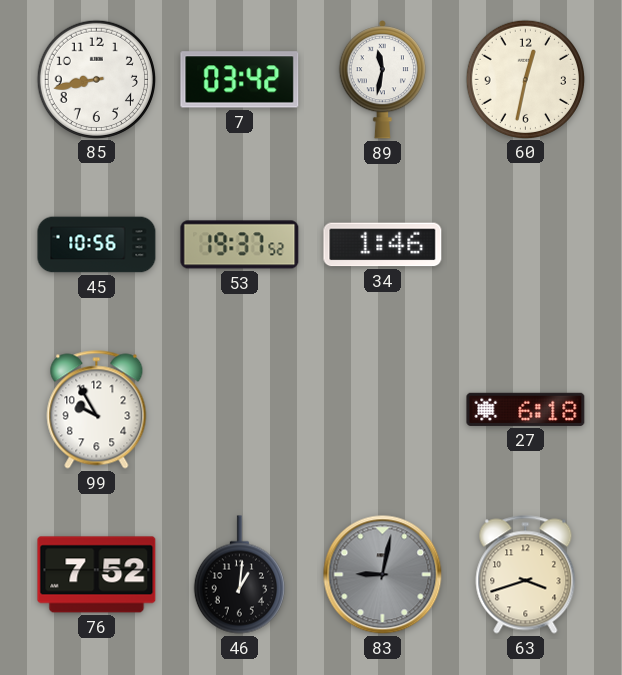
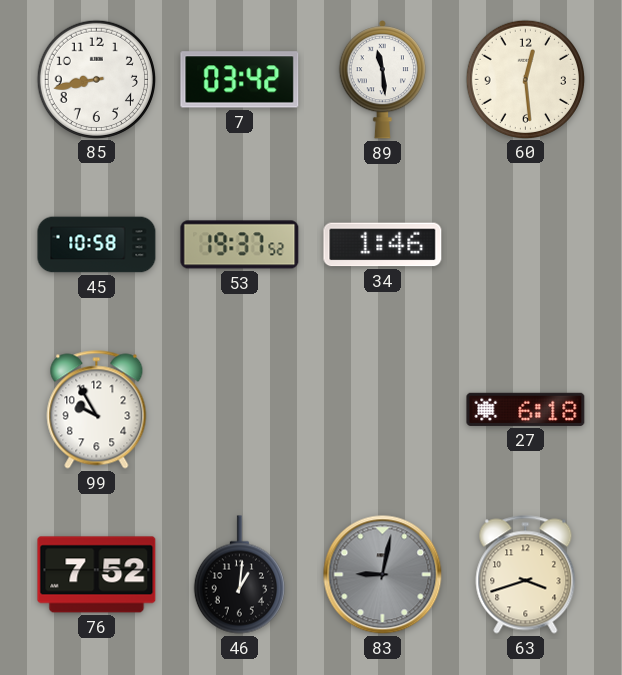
89: 11:32 -> 11:29 (382, 80)
60: 12:32 -> 12:29 (525, 79)
45: 10:56 -> 10:58 (97, 245)
